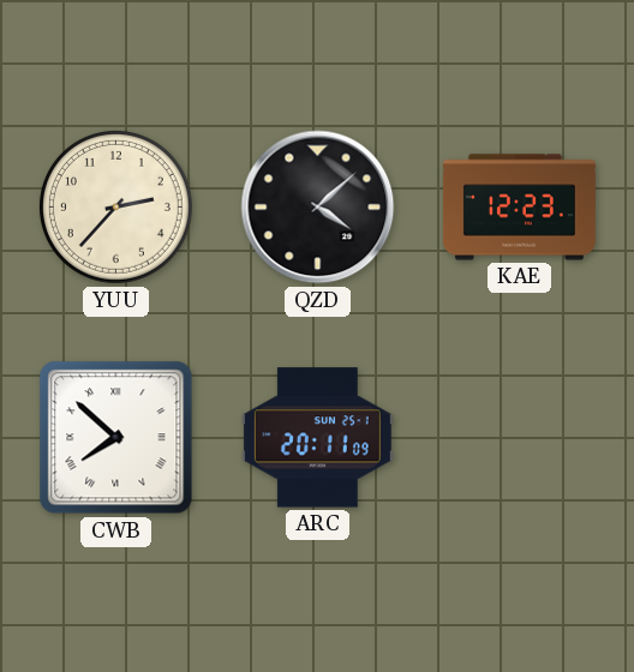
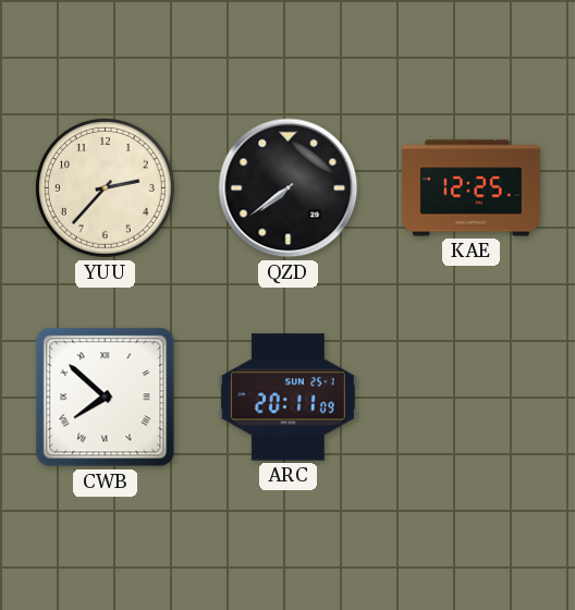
QZD: 4:08 -> 7:39 (289, 188)
KAE: 12:23 -> 12:25 (470, 188)
